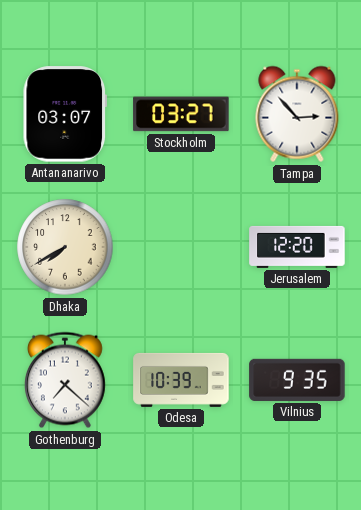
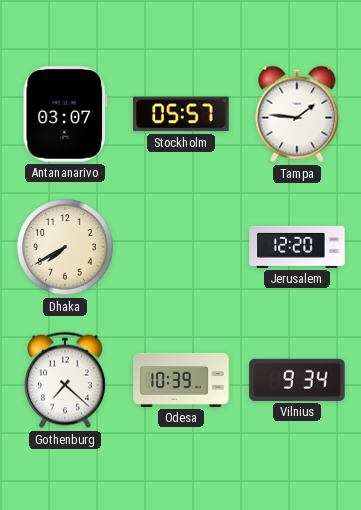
Stockholm: 03:27 -> 05:57 (181, 114)
Tampa: 2:53 -> 1:46 (297, 114)
Vilnius: 9:35 -> 9:34 (297, 380)
